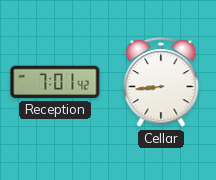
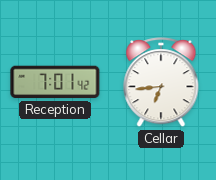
Cellar: 8:44 -> 6:44 (161, 83)
